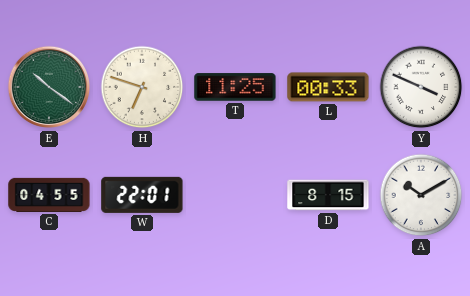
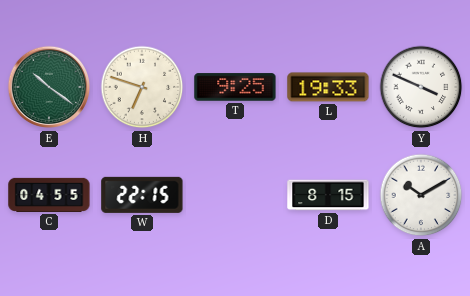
T: 11:25 -> 9:25 (235, 87)
L: 00:33 -> 19:33 (328, 87)
W: 22:01 -> 22:15 (142, 195)
